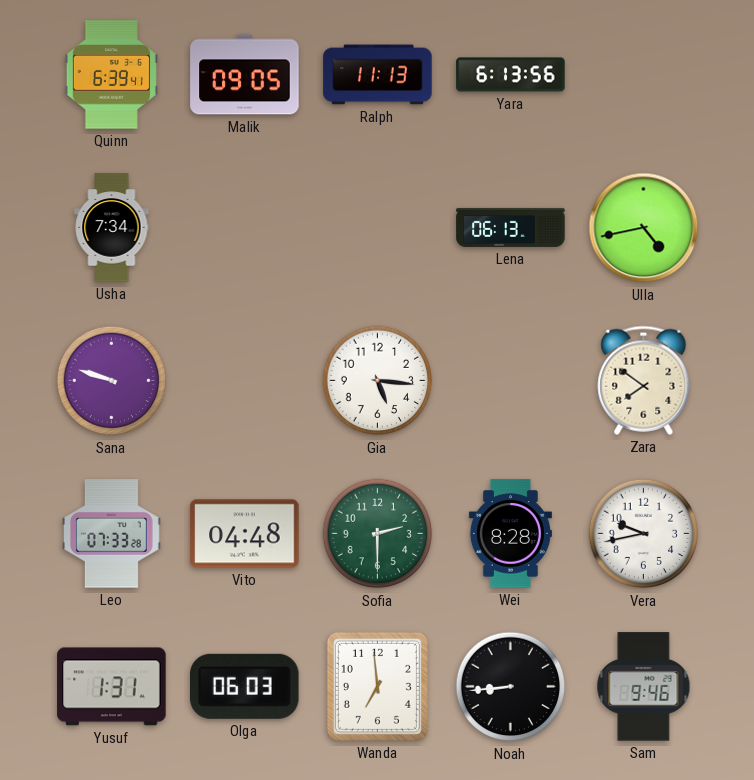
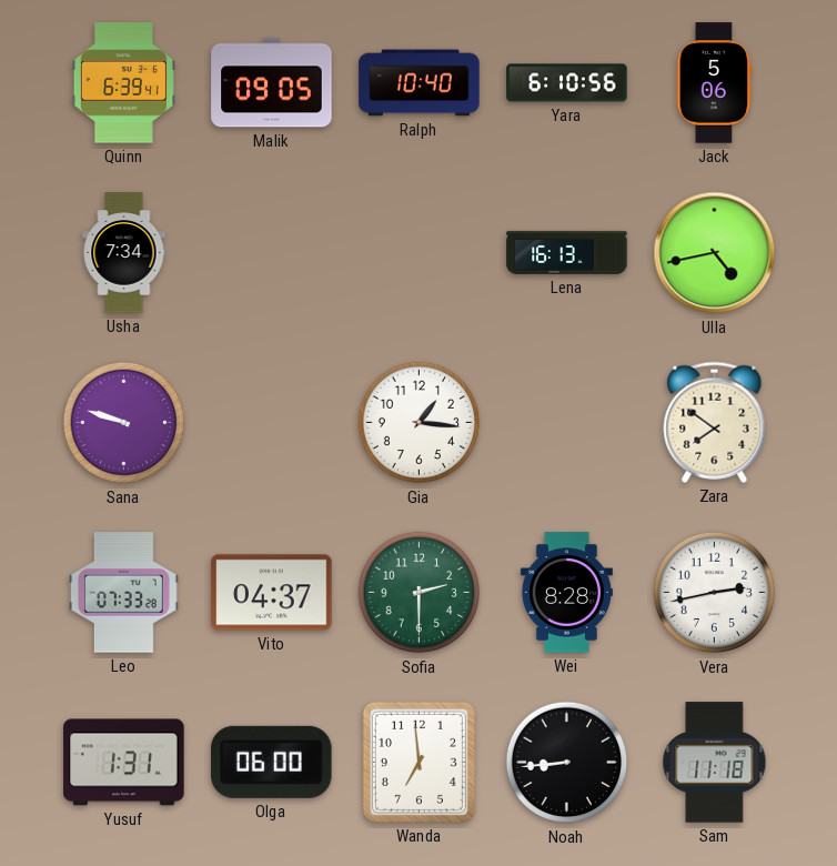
Ralph: 11:13 -> 10:40 (420, 83)
Yara: 6:13 -> 6:10 (567, 83)
Jack: none -> 5:06 (715, 83)
Lena: 06:13 -> 16:13 (567, 252)
Gia: 5:16 -> 1:16 (420, 423)
Vito: 04:48 -> 04:37 (272, 593)
Vera: 9:43 -> 2:43 (715, 593)
Olga: 06:03 -> 06:00 (272, 762)
Sam: 9:46 -> 11:18 (715, 763)
